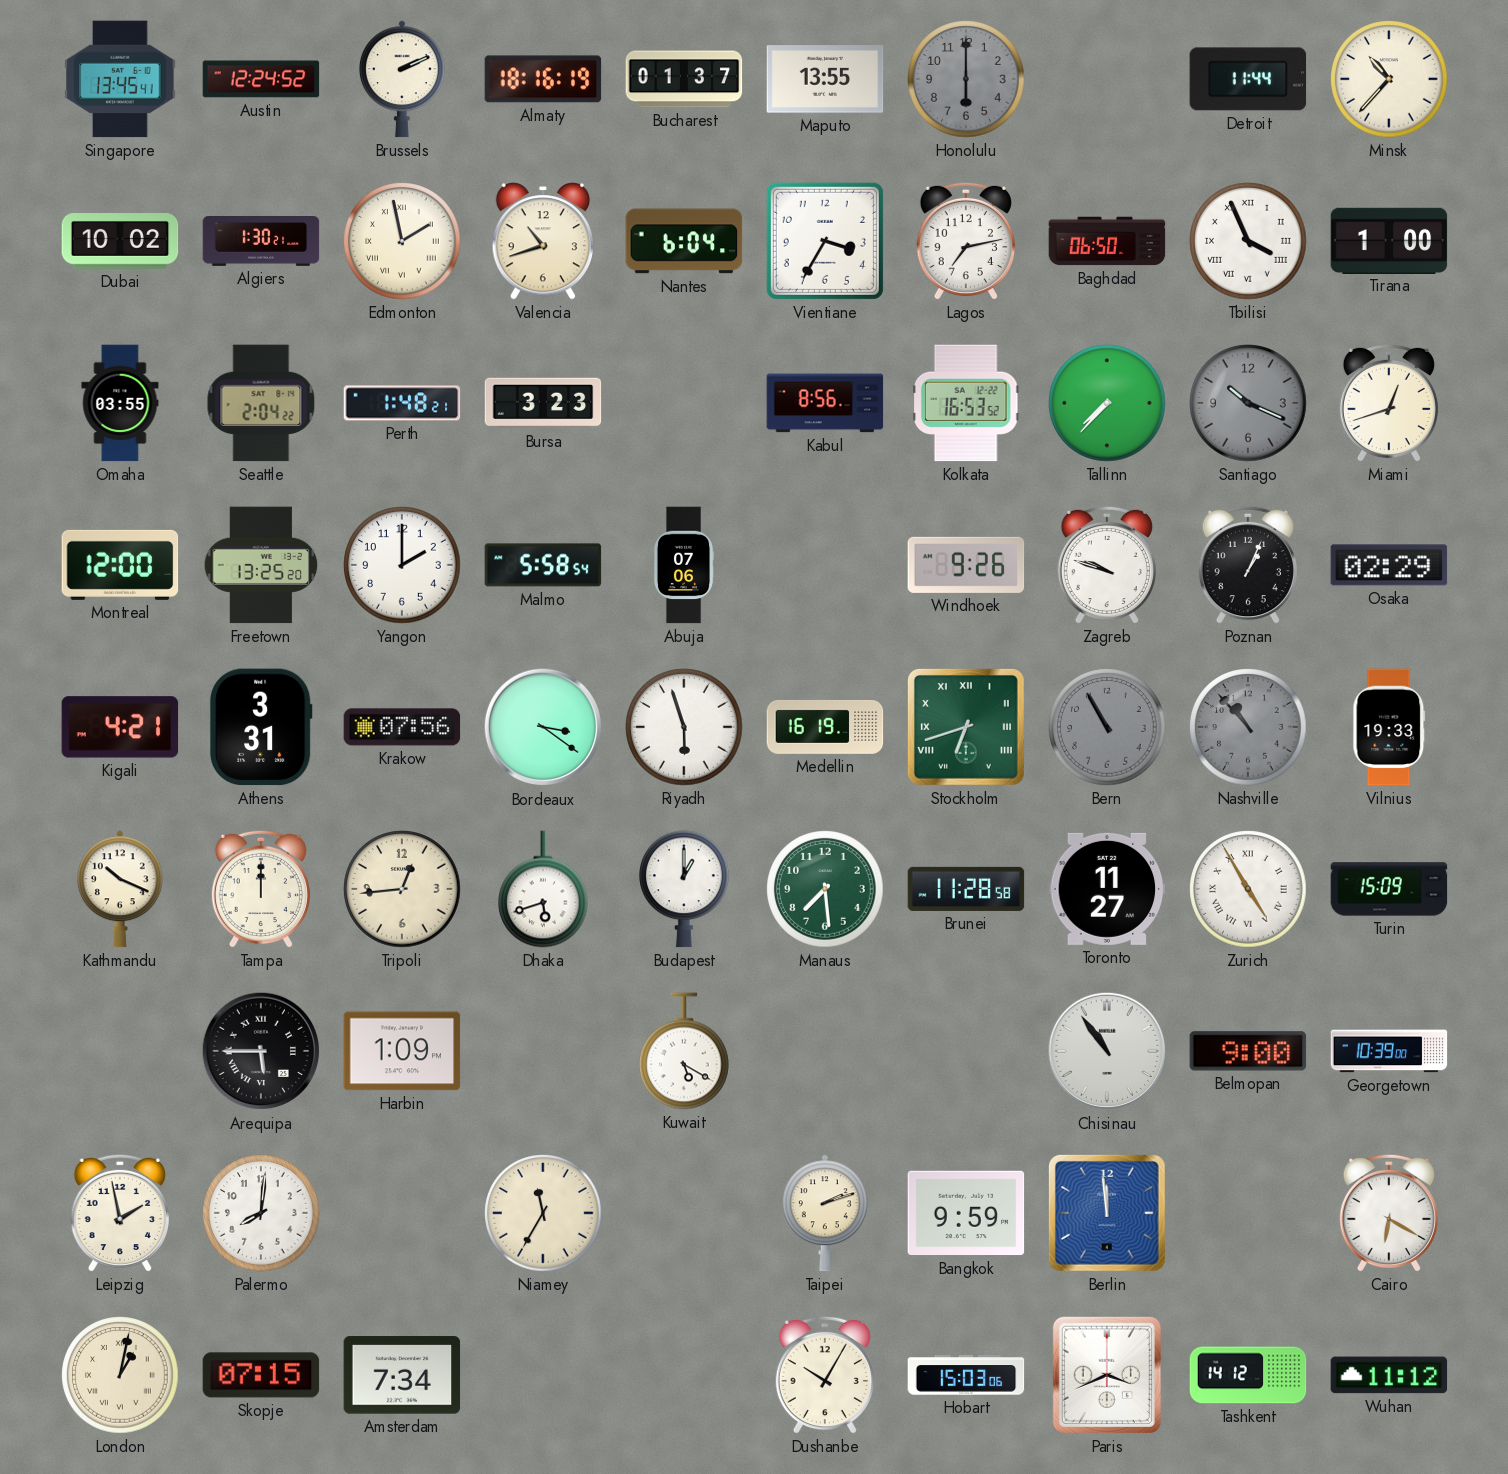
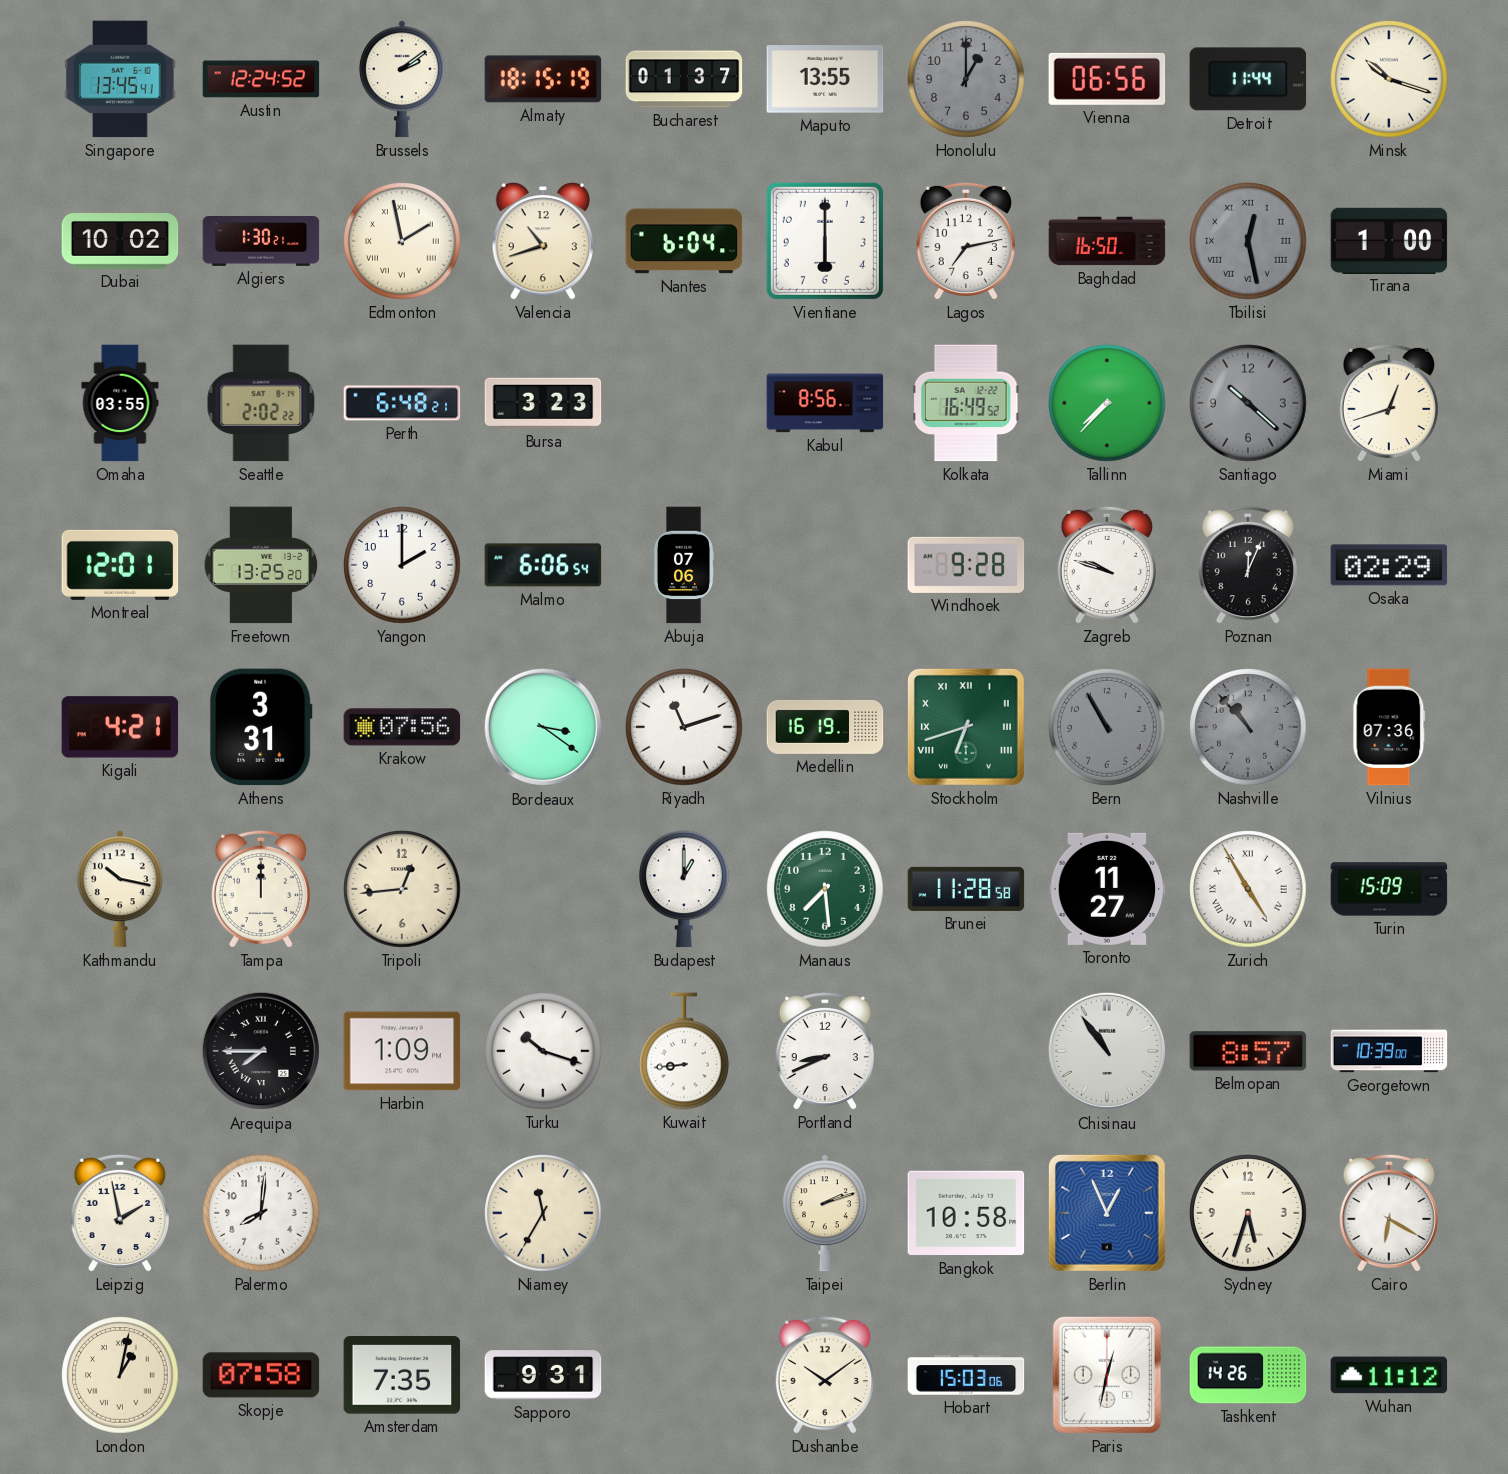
Brussels: 2:11 -> 2:09 (402, 79)
Almaty: 18:16 -> 18:15 (543, 79)
Honolulu: 6:00 -> 1:00 (966, 79)
Vienna: none -> 06:56 (1107, 79)
Minsk: 10:37 -> 10:18 (1389, 79)
Vientiane: 3:35 -> 6:00 (825, 241)
Baghdad: 06:50 -> 16:50 (1107, 241)
Tbilisi: 3:56 -> 12:28 (1248, 241)
Tbilisi dial: white -> grey (1248, 241)
Seattle: 2:04 -> 2:02 (261, 403)
Perth: 1:48 -> 6:48 (402, 403)
Kolkata: 16:53 -> 16:49 (966, 403)
Santiago: 10:19 -> 10:22 (1248, 403)
Montreal: 12:00 -> 12:01 (120, 565)
Malmo: 5:58 -> 6:06 (543, 565)
Windhoek: 9:26 -> 9:28 (966, 565)
Poznan: 1:04 -> 12:04 (1248, 565)
Riyadh: 5:57 -> 11:12 (684, 727)
Vilnius: 19:33 -> 07:36 (1389, 727)
Kathmandu: 10:19 -> 10:17 (120, 889)
Dhaka: 5:42 -> none (544, 889)
Arequipa: 5:45 -> 7:45 (261, 1051)
Turku: none -> 10:18 (543, 1051)
Kuwait: 5:20 -> 8:44 (685, 1051)
Portland: none -> 8:41 (825, 1051)
Belmopan: 9:00 -> 8:57 (1248, 1051)
Bangkok: 9:59 -> 10:58 (966, 1213)
Berlin: 11:59 -> 12:56 (1107, 1213)
Sydney: none -> 5:33 (1248, 1213)
Skopje: 07:15 -> 07:58 (261, 1375)
Amsterdam: 7:34 -> 7:35 (402, 1375)
Sapporo: none -> 9:31 (543, 1375)
Dushanbe: 10:05 -> 10:09 (825, 1375)
Paris: 3:41 -> 12:32 (1107, 1375)
Tashkent: 14:12 -> 14:26 (1248, 1375)
